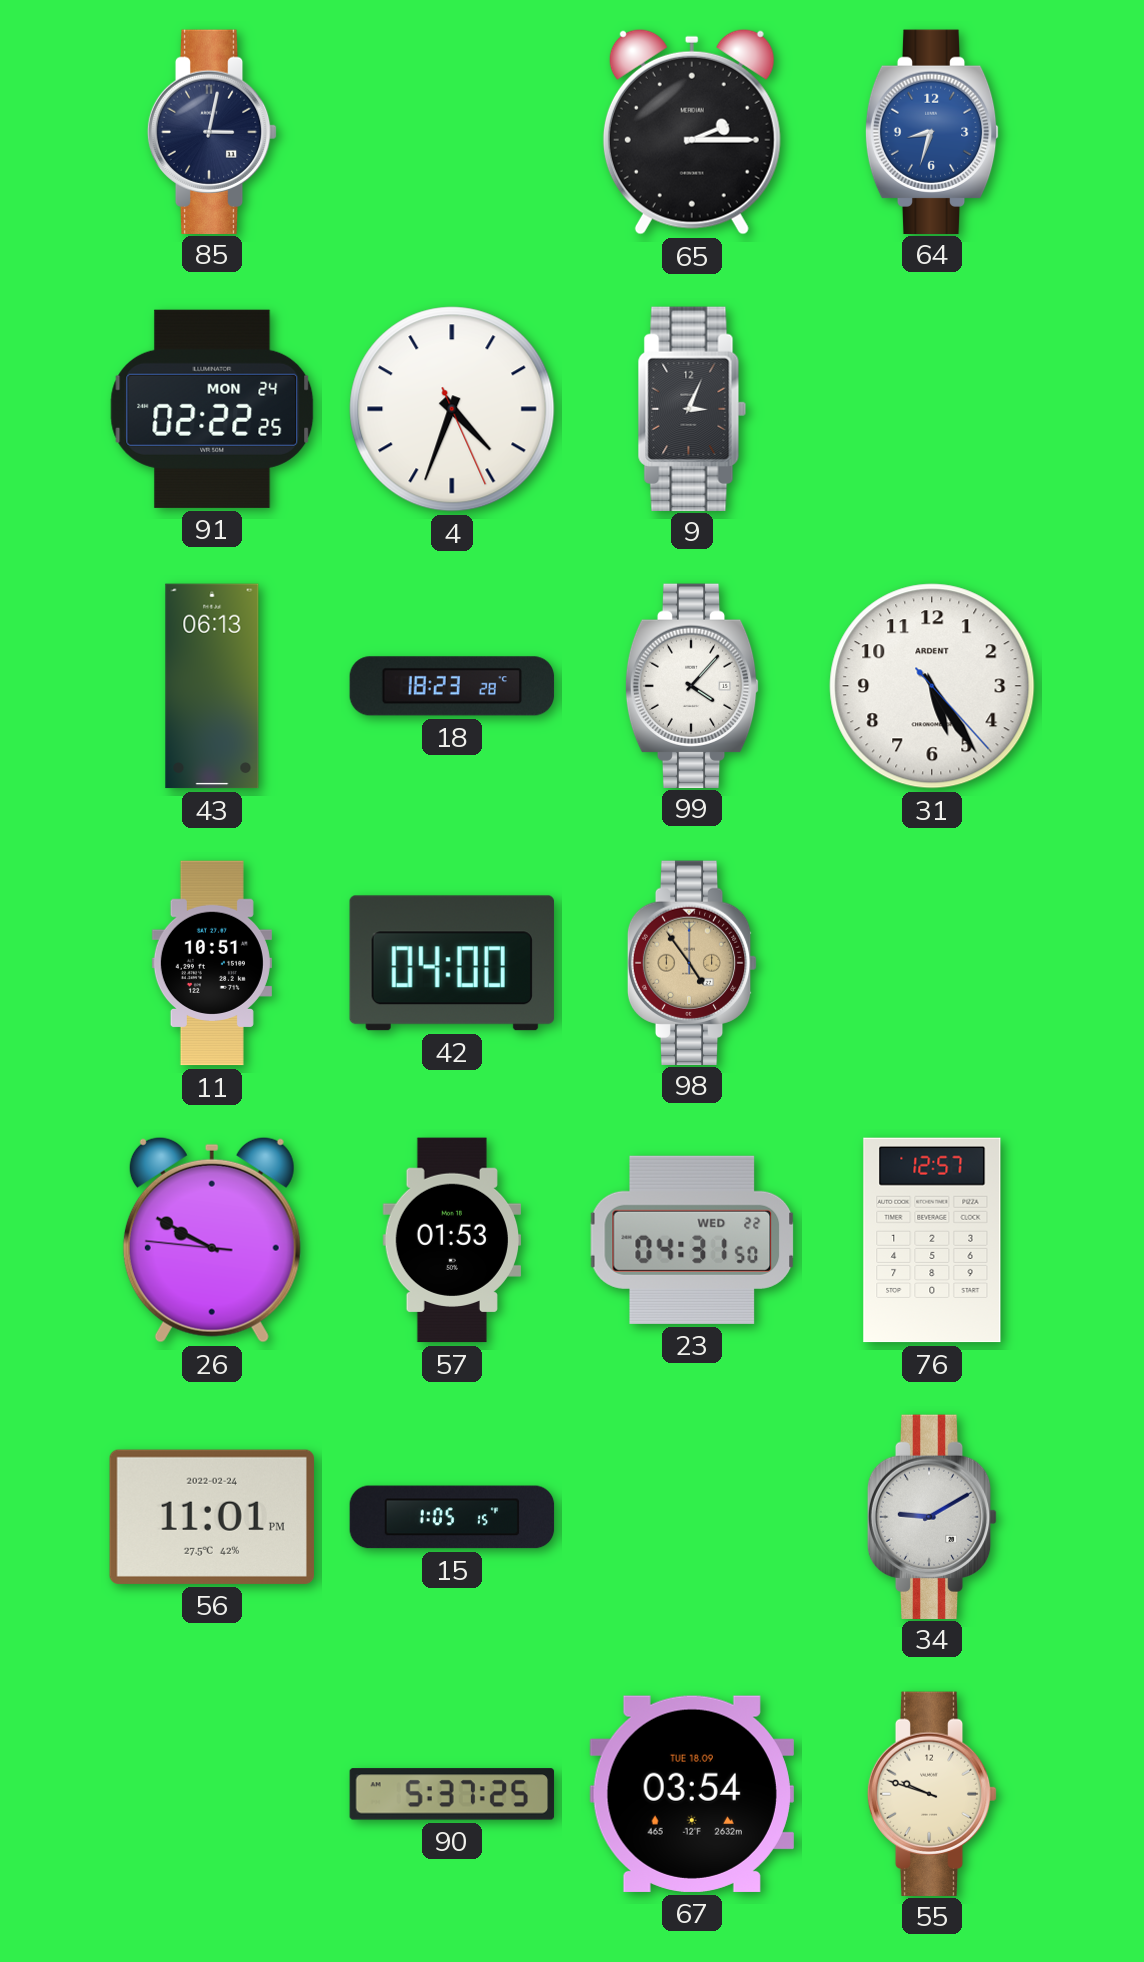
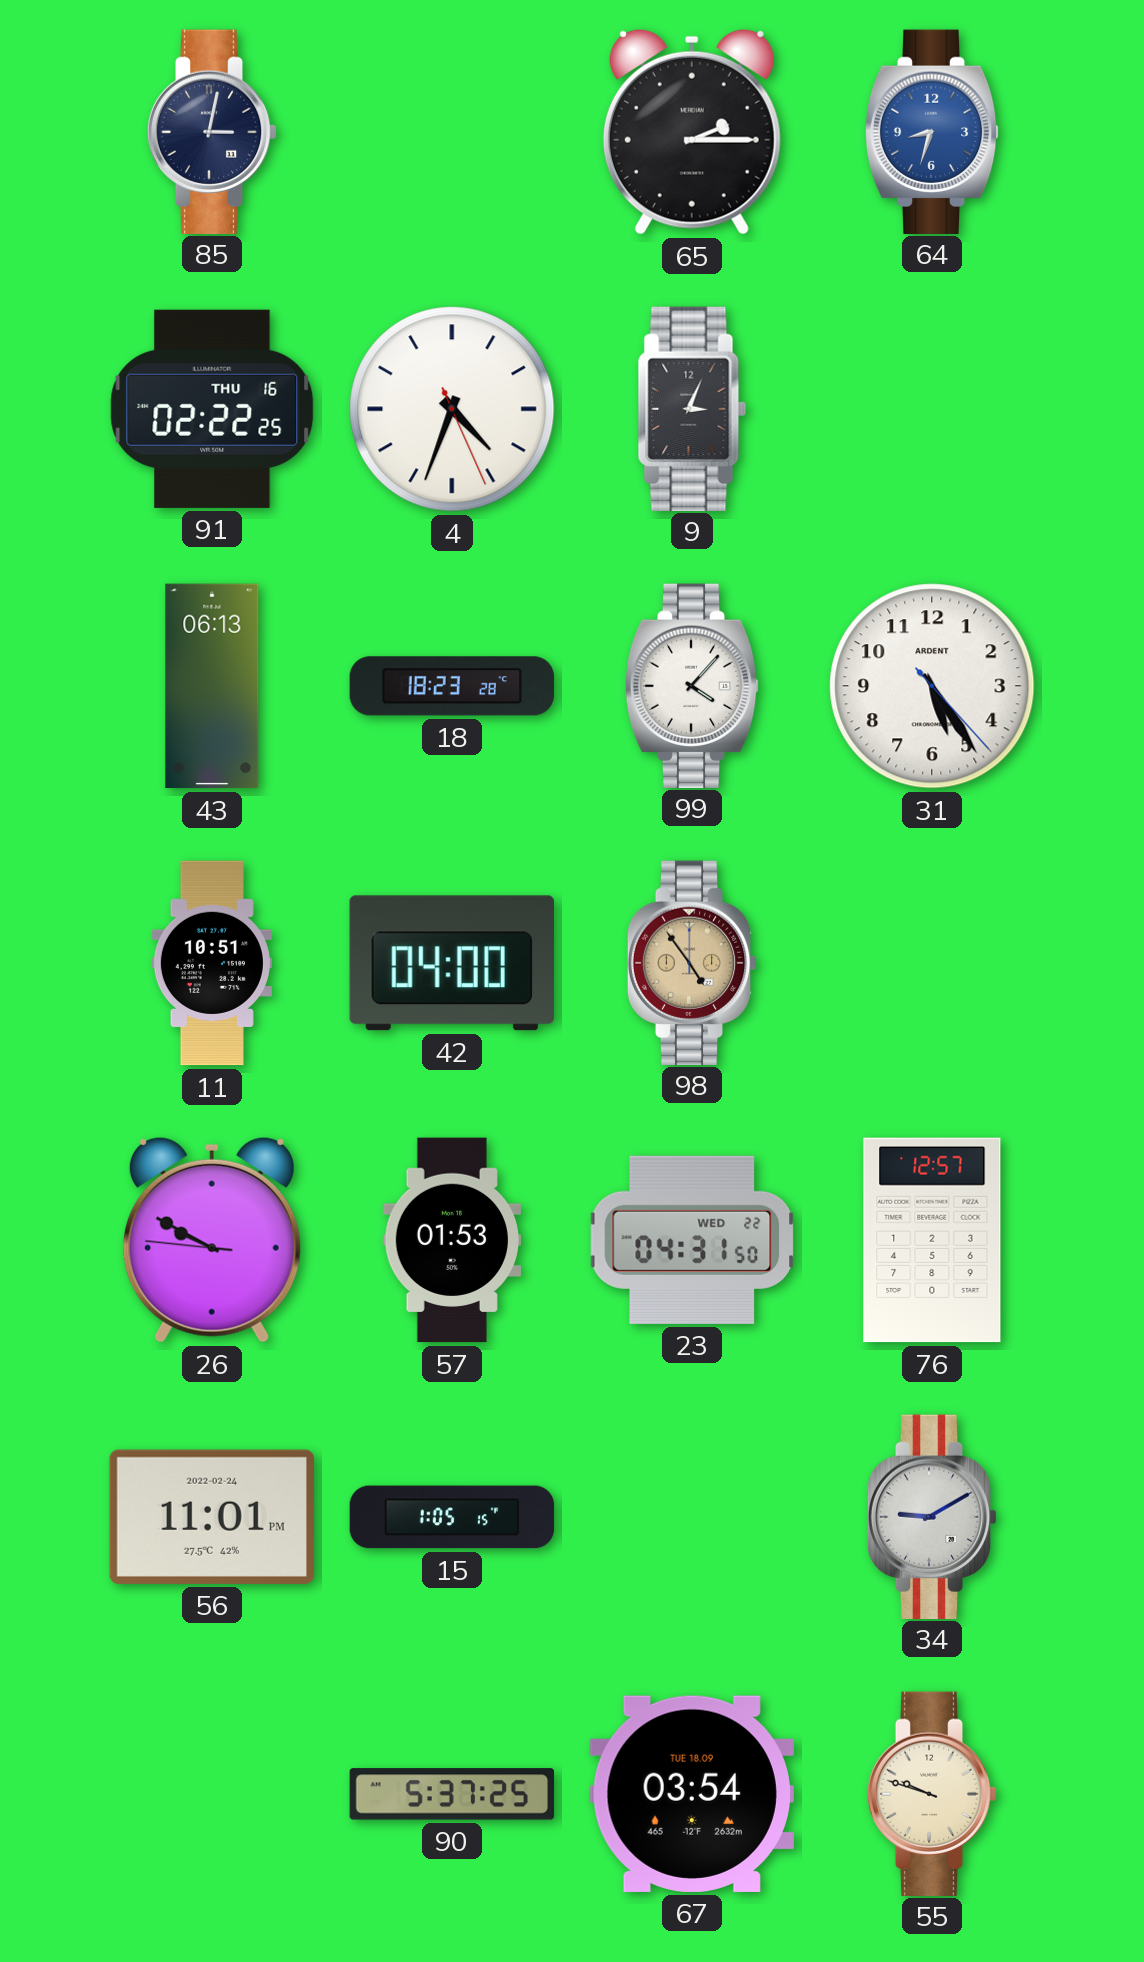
91 date: MON 24 -> THU 16 (212, 409)
